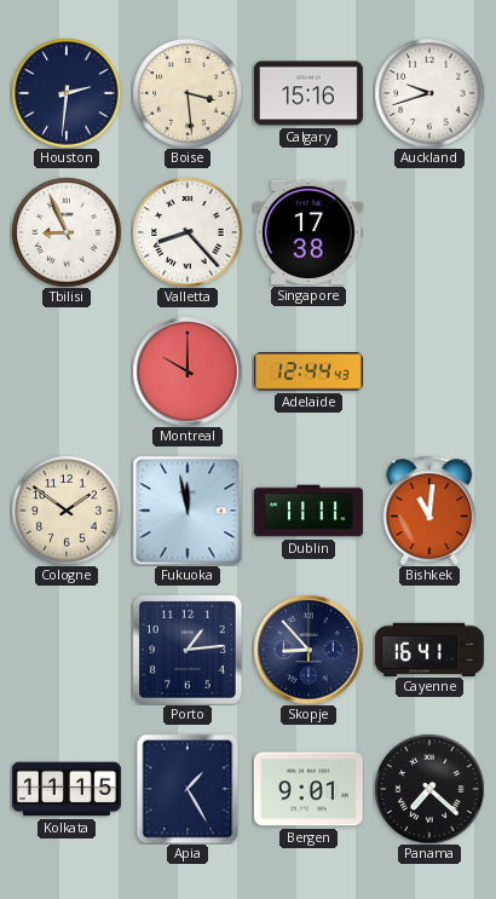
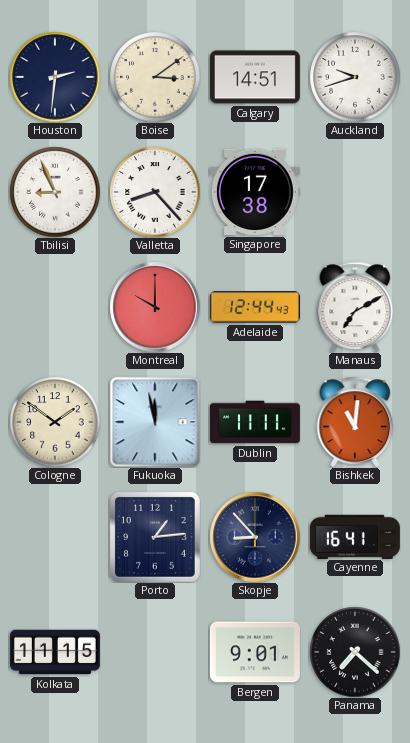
Boise: 3:29 -> 3:09 (155, 77)
Calgary: 15:16 -> 14:51 (255, 77)
Manaus: none -> 7:10 (355, 307)
Apia: 1:25 -> none (188, 789)
